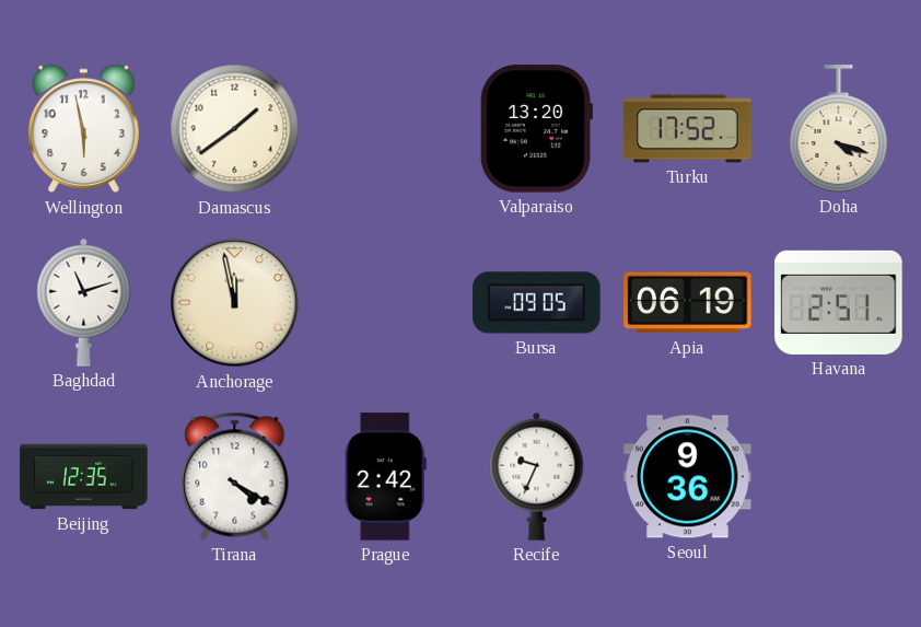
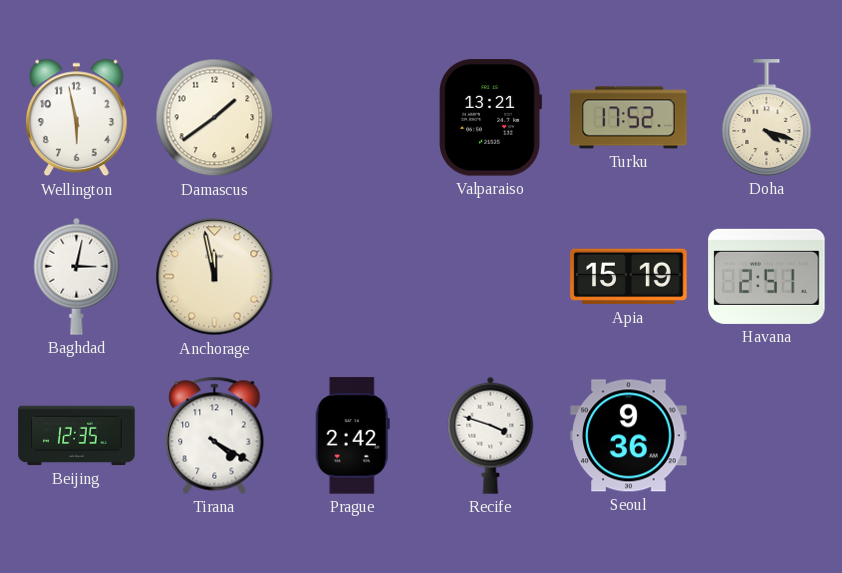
Valparaiso: 13:20 -> 13:21 (490, 118)
Baghdad: 11:12 -> 3:02 (77, 276)
Bursa: 09:05 -> none (537, 303)
Apia: 06:19 -> 15:19 (629, 277)
Recife: 9:34 -> 3:48 (491, 435)
